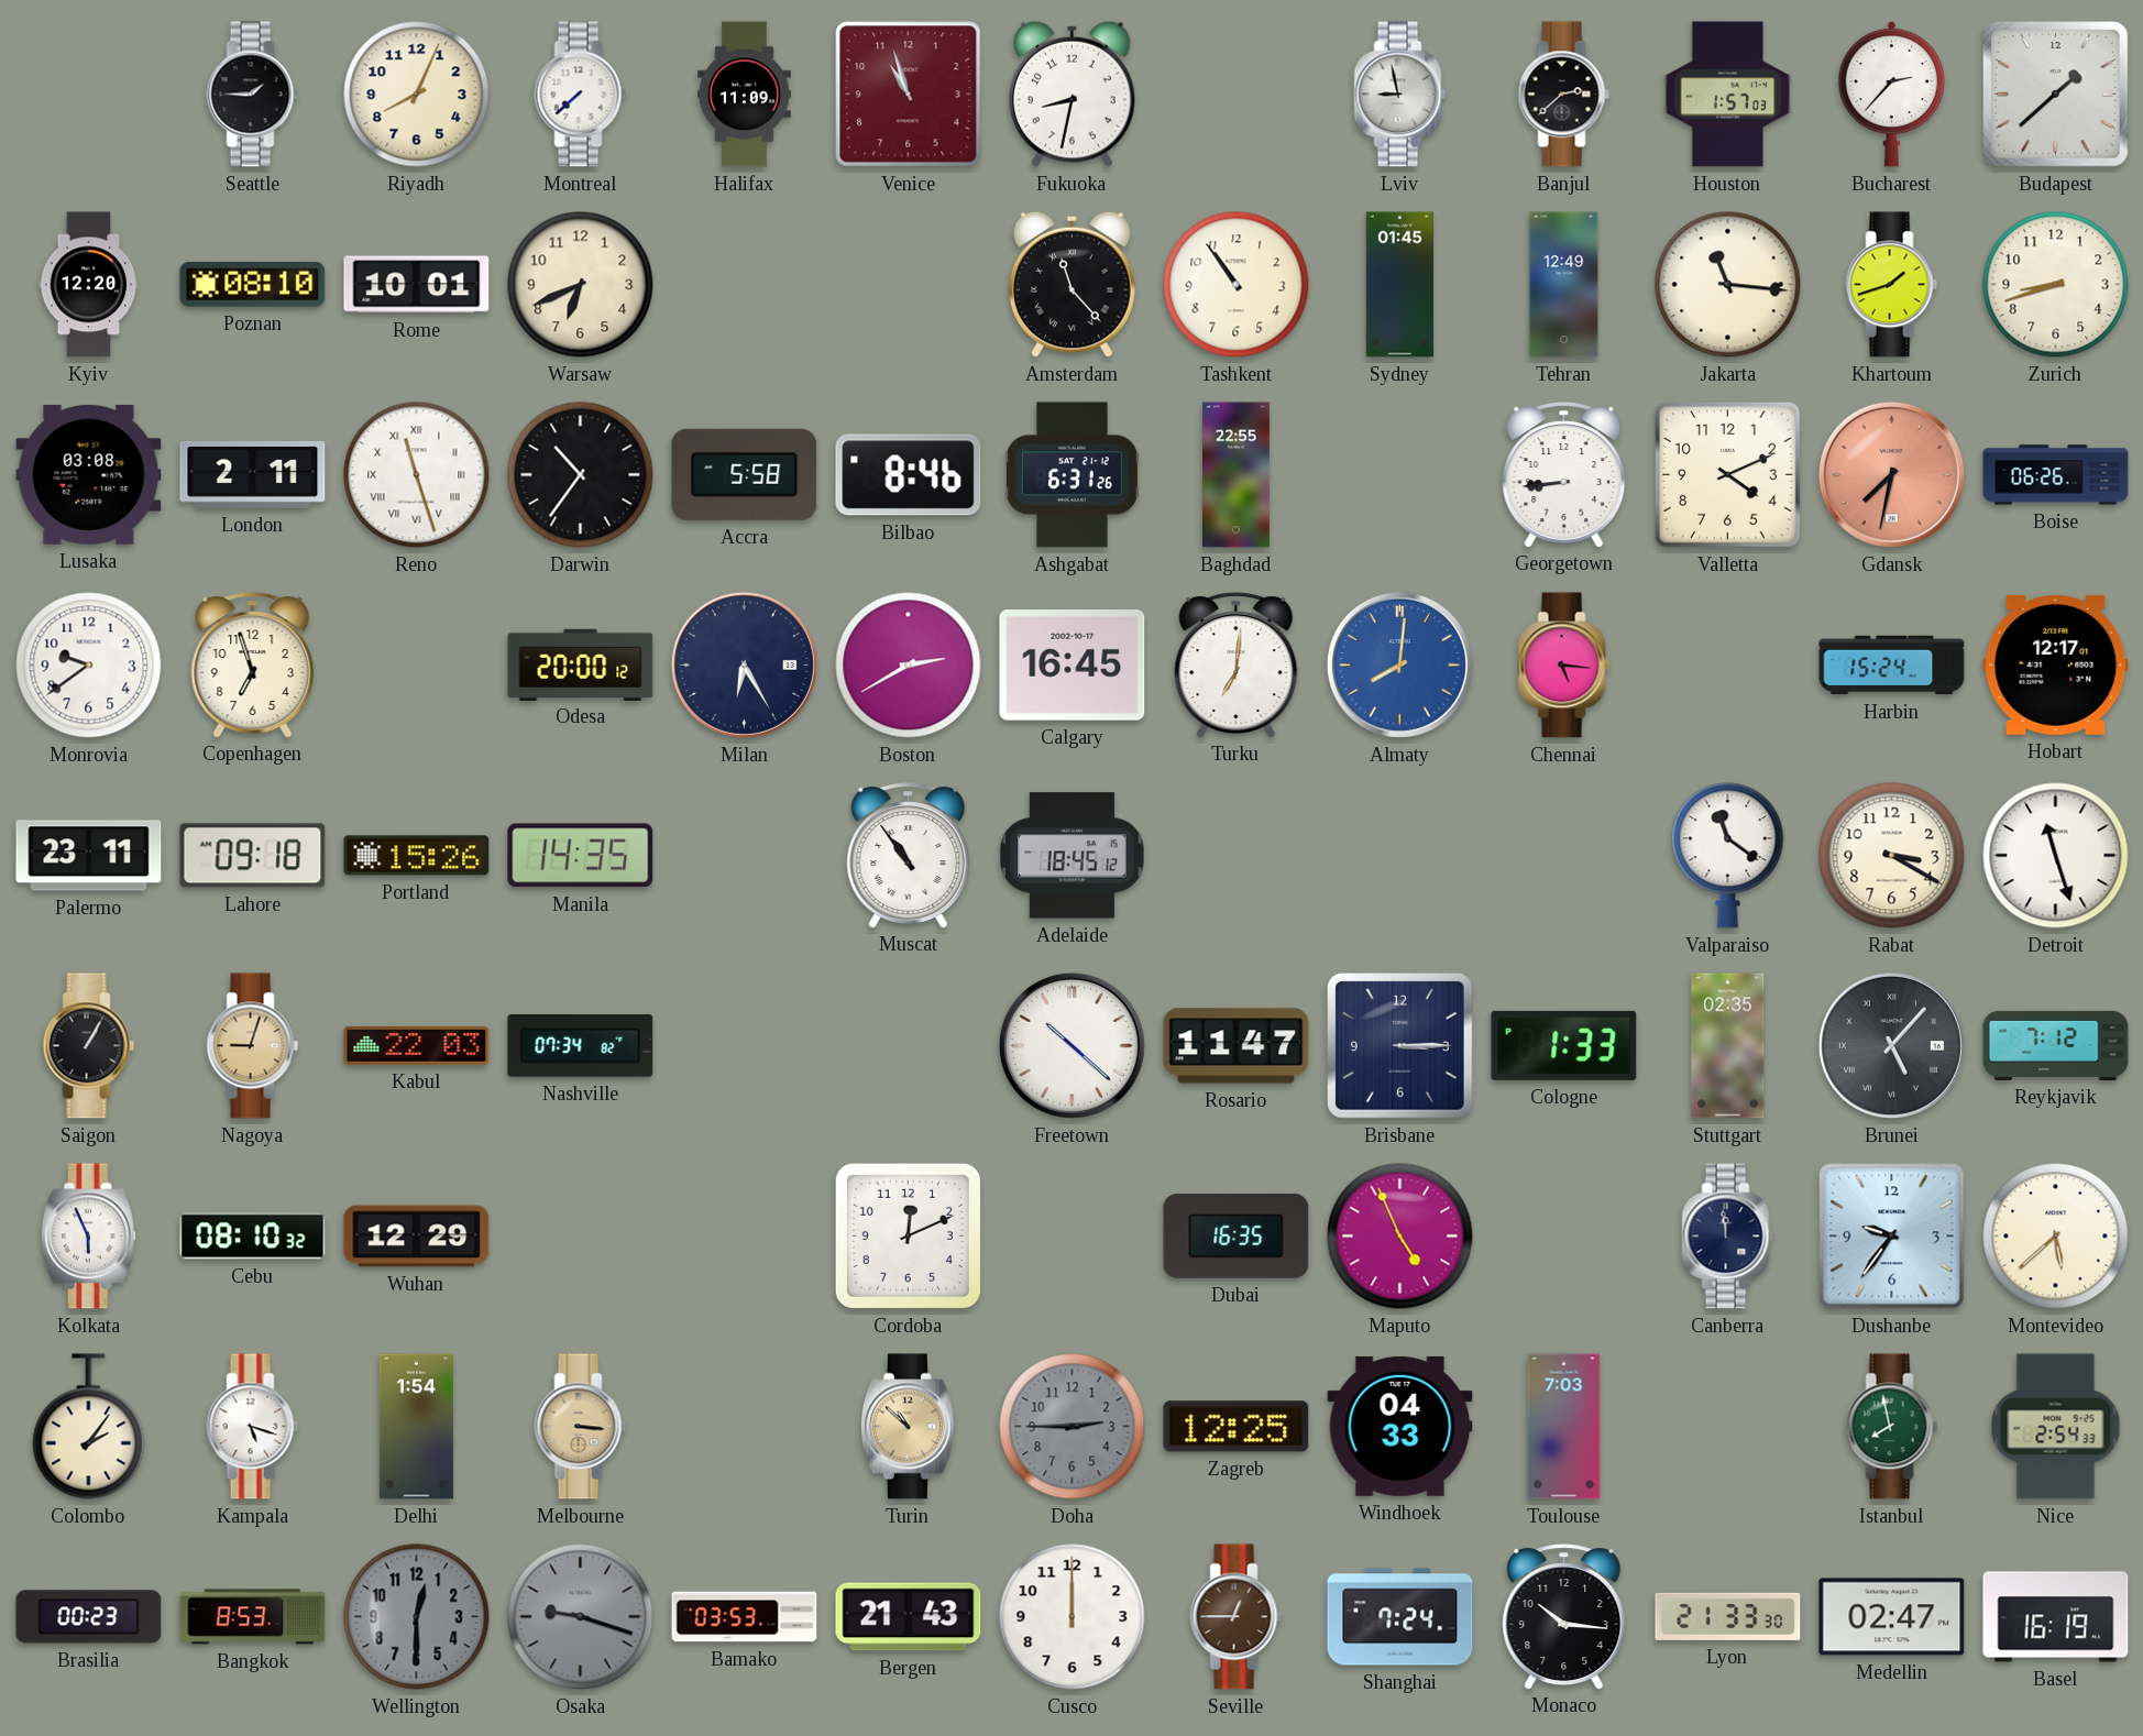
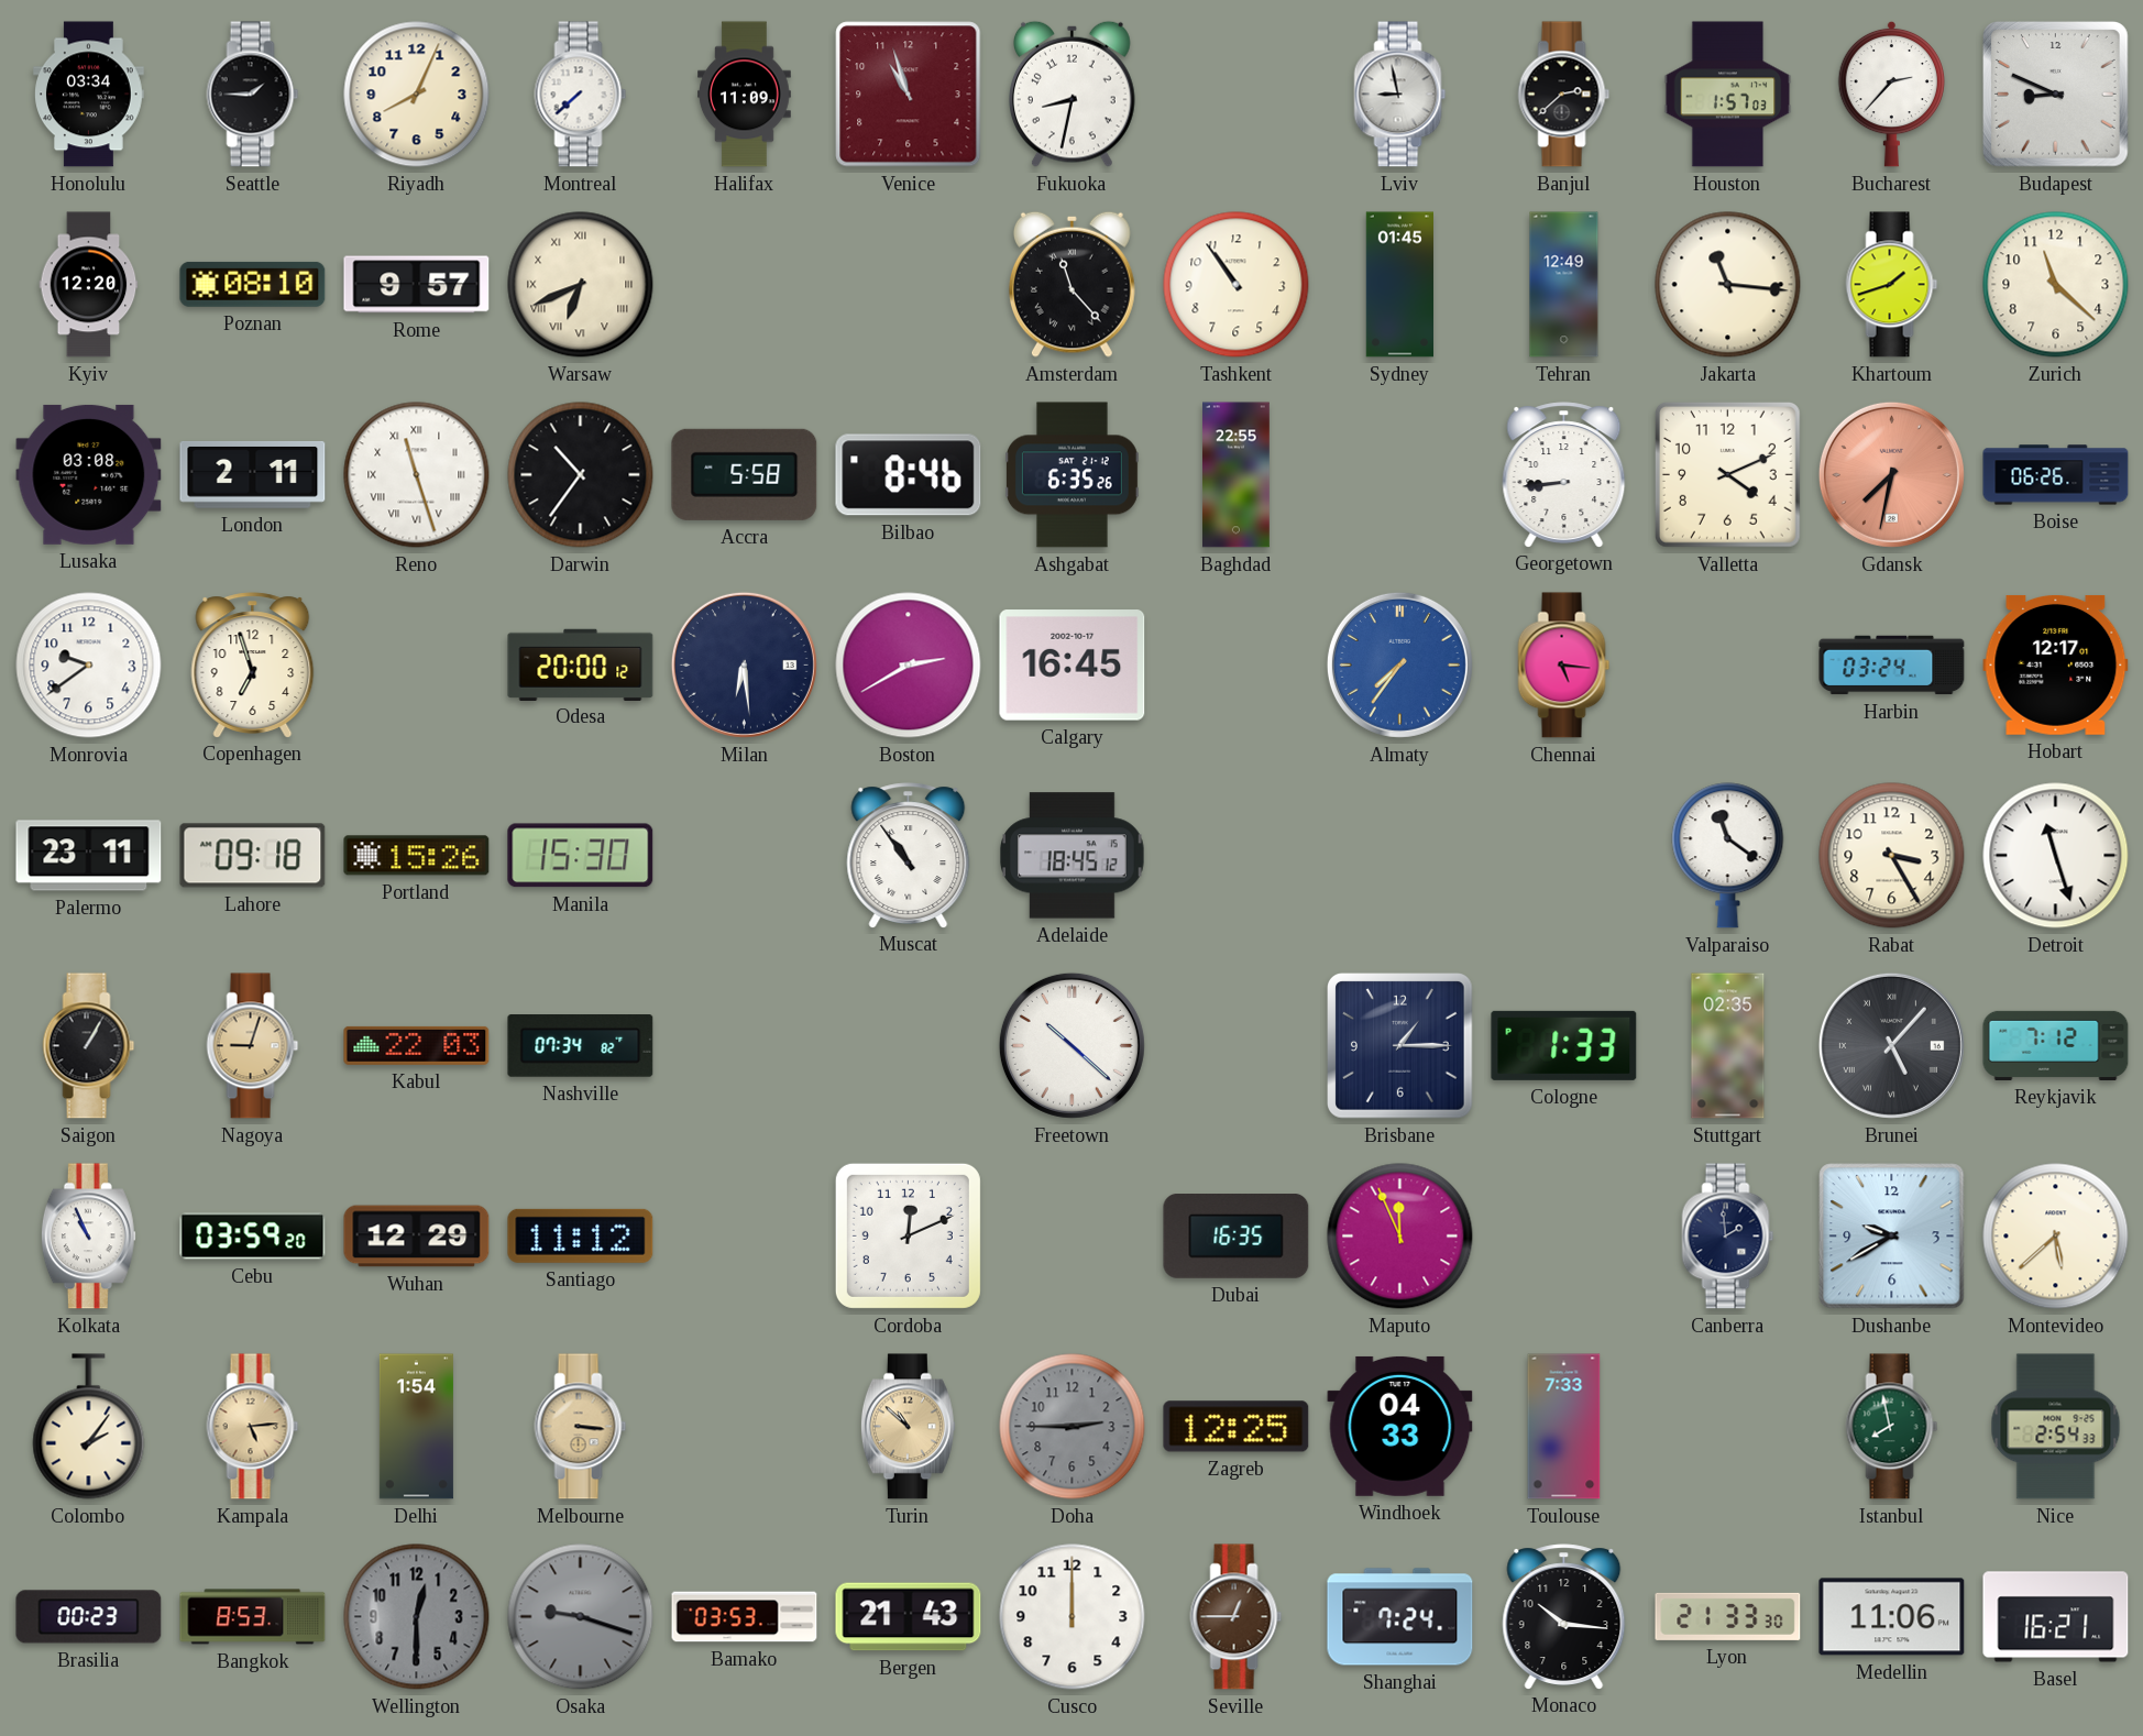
Honolulu: none -> 03:34 (89, 95)
Budapest: 1:38 -> 8:49 (2056, 95)
Rome: 10:01 -> 9:57 (417, 285)
Warsaw numerals: Arabic -> Roman (581, 285)
Zurich: 8:42 -> 11:22 (2056, 285)
Ashgabat: 6:31 -> 6:35 (1071, 475)
Milan: 6:25 -> 6:29 (744, 664)
Turku: 7:01 -> none (1237, 664)
Almaty: 8:01 -> 7:36 (1399, 664)
Harbin: 15:24 -> 03:24 (1892, 666)
Manila: 14:35 -> 15:30 (581, 856)
Rabat: 3:20 -> 3:25 (1892, 856)
Rosario: 11:47 -> none (1237, 1046)
Brisbane: 3:15 -> 1:15 (1400, 1046)
Kolkata: 5:56 -> 10:56 (88, 1237)
Cebu: 08:10 -> 03:59 (253, 1237)
Santiago: none -> 11:12 (581, 1235)
Maputo: 4:56 -> 11:56 (1400, 1237)
Canberra: 11:59 -> 1:59 (1728, 1237)
Dushanbe: 9:36 -> 9:40 (1892, 1237)
Kampala: 5:18 -> 5:14 (253, 1427)
Kampala dial: white -> champagne (253, 1427)
Toulouse: 7:03 -> 7:33 (1564, 1427)
Medellin: 02:47 -> 11:06 (1892, 1617)
Basel: 16:19 -> 16:21 (2056, 1617)
